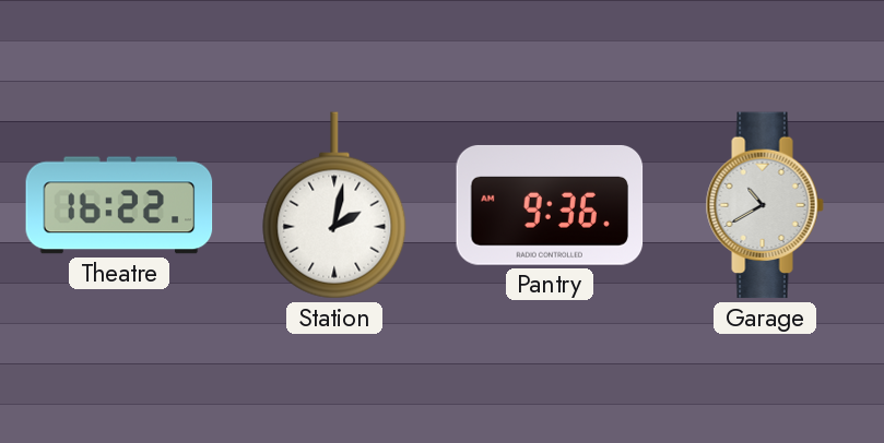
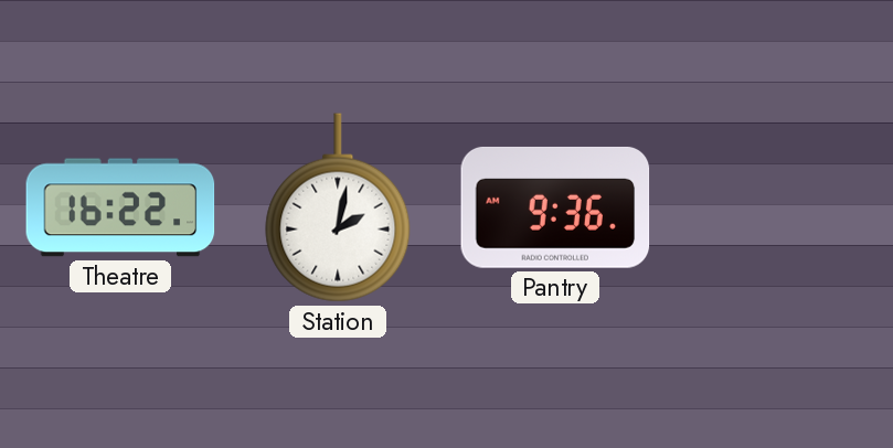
Garage: 10:40 -> none (765, 205)
